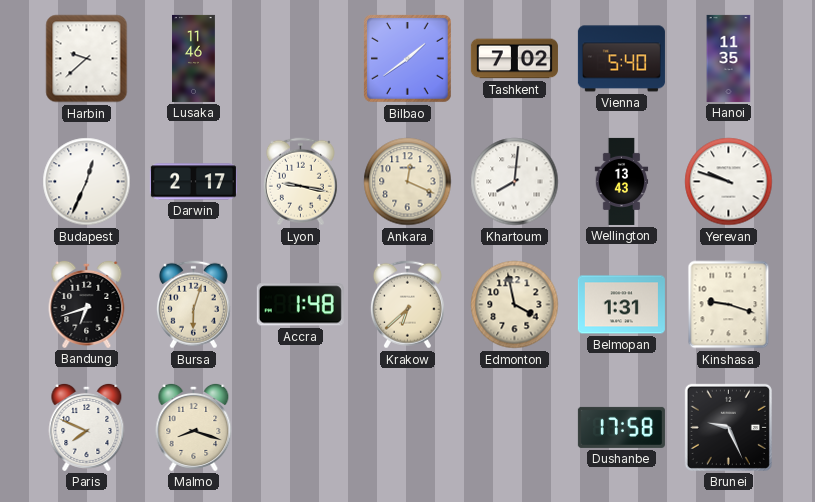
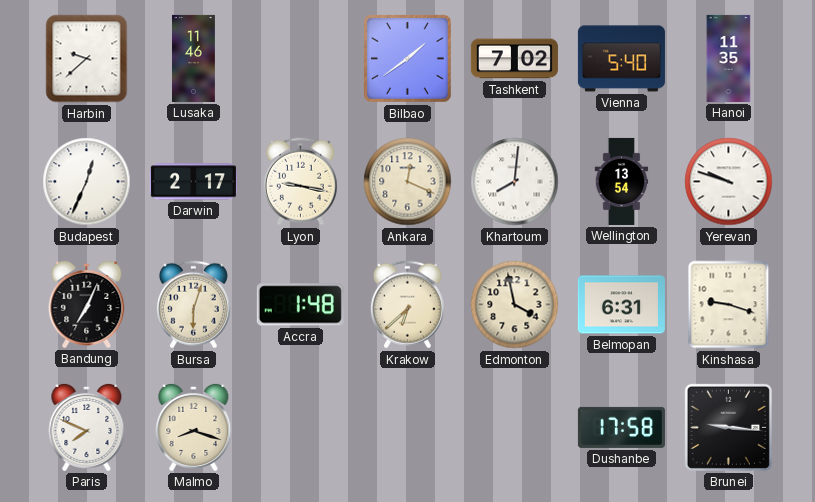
Wellington: 13:43 -> 13:54 (622, 181)
Bandung: 6:42 -> 7:04 (87, 304)
Belmopan: 1:31 -> 6:31 (621, 305)
Brunei: 9:26 -> 9:16 (728, 427)
